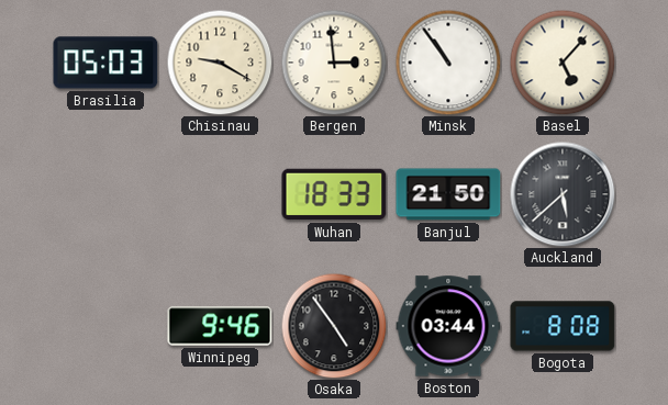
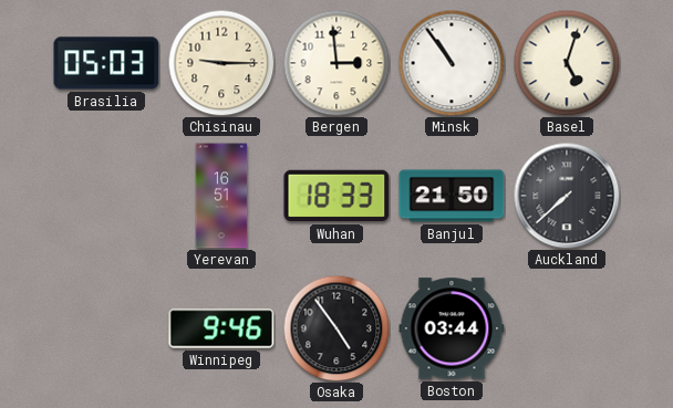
Chisinau: 9:20 -> 9:15 (221, 63)
Basel: 5:07 -> 5:03 (567, 63)
Yerevan: none -> 16:51 (221, 196)
Auckland: 5:38 -> 7:38 (567, 196)
Bogota: 8:08 -> none (563, 326)
